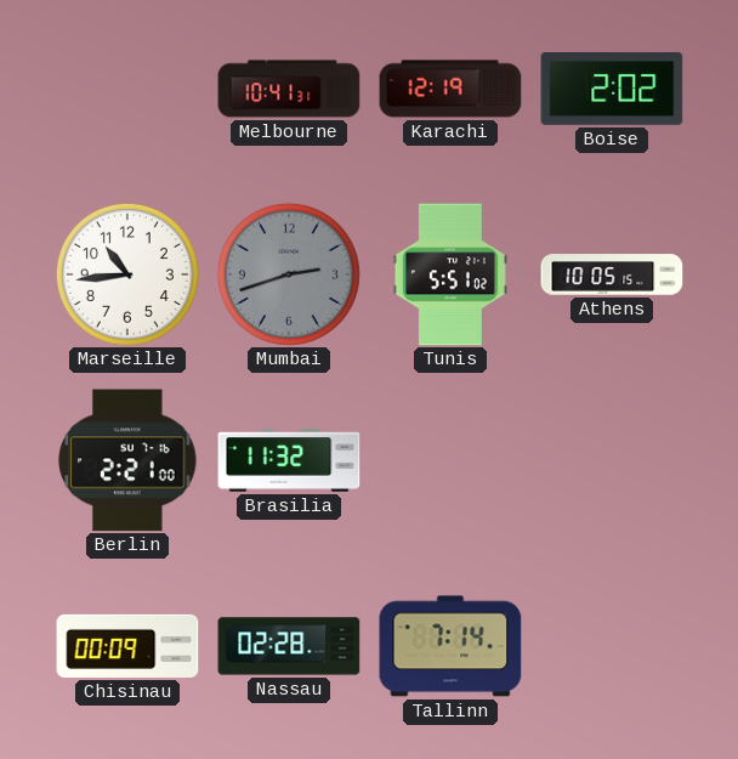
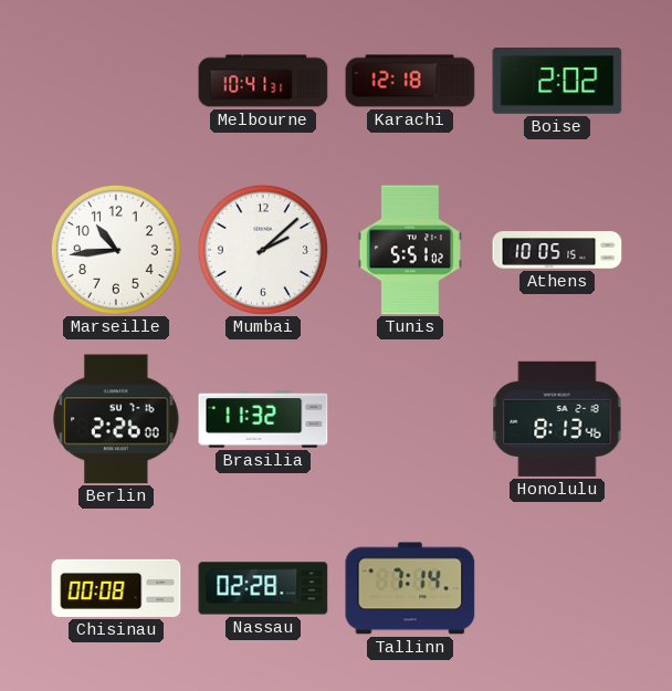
Karachi: 12:19 -> 12:18 (410, 81)
Mumbai: 2:42 -> 2:08 (263, 250)
Mumbai dial: grey -> white (263, 250)
Berlin: 2:21 -> 2:26 (116, 419)
Honolulu: none -> 8:13 (557, 419)
Chisinau: 00:09 -> 00:08 (116, 588)
